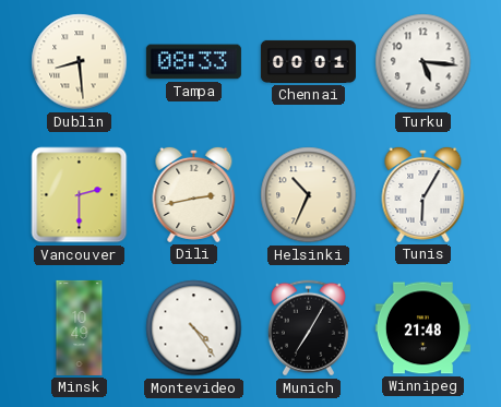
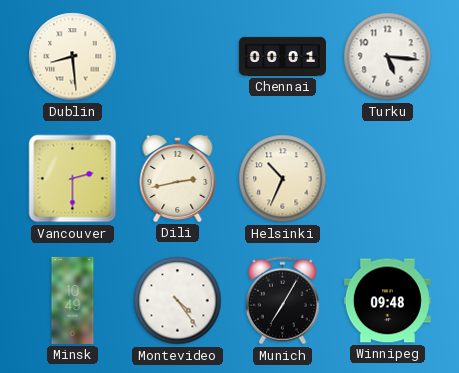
Tampa: 08:33 -> none (193, 62)
Tunis: 6:05 -> none (424, 194)
Winnipeg: 21:48 -> 09:48 (387, 301)
